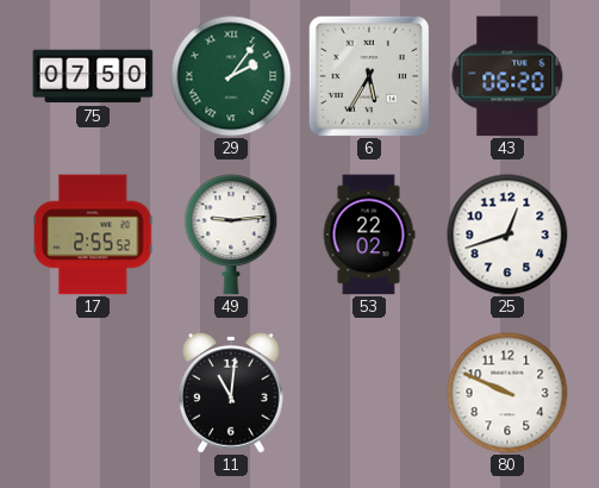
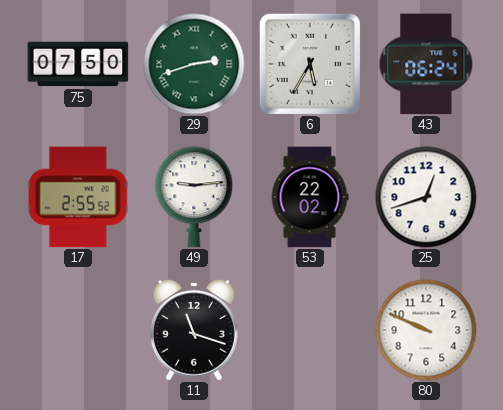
29: 2:06 -> 2:42 (194, 64)
43: 06:20 -> 06:24 (426, 64)
11: 11:01 -> 11:18 (194, 331)
